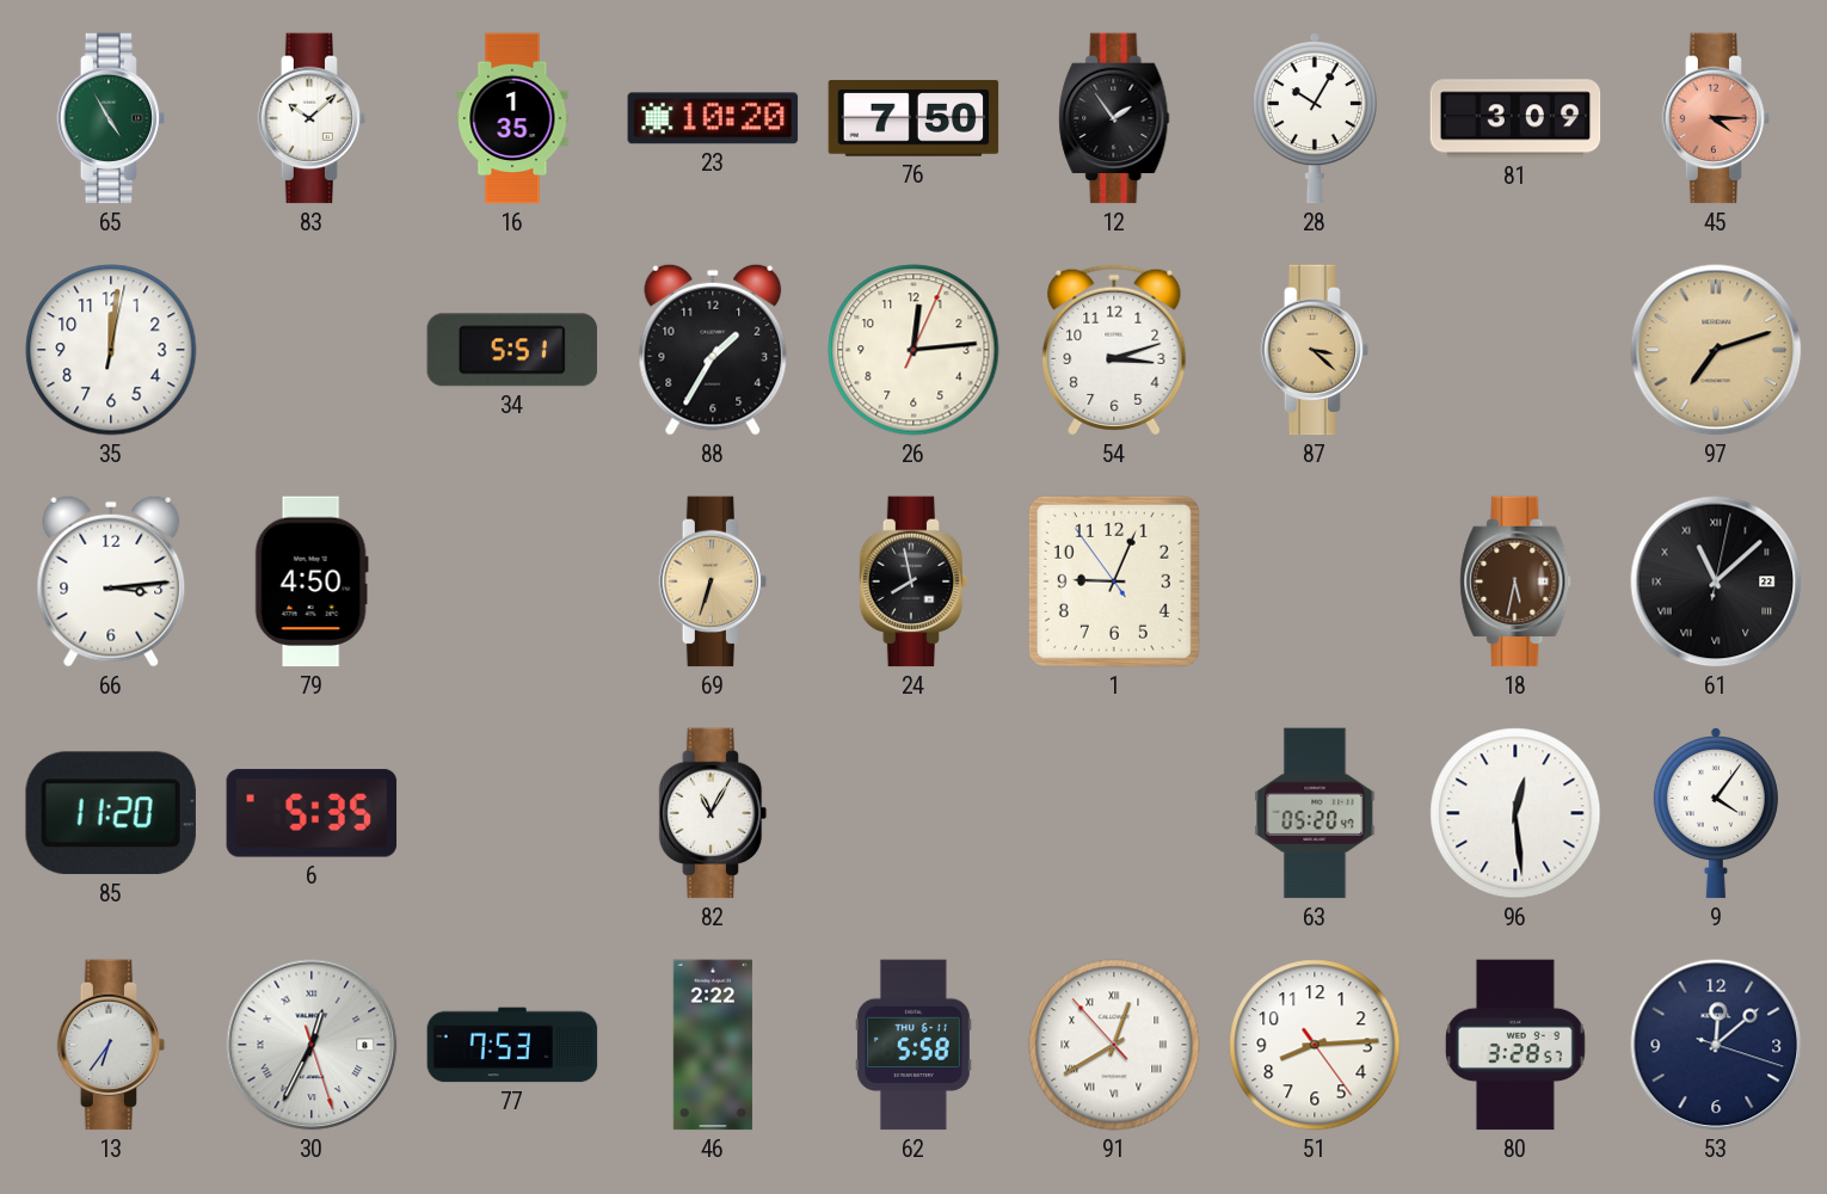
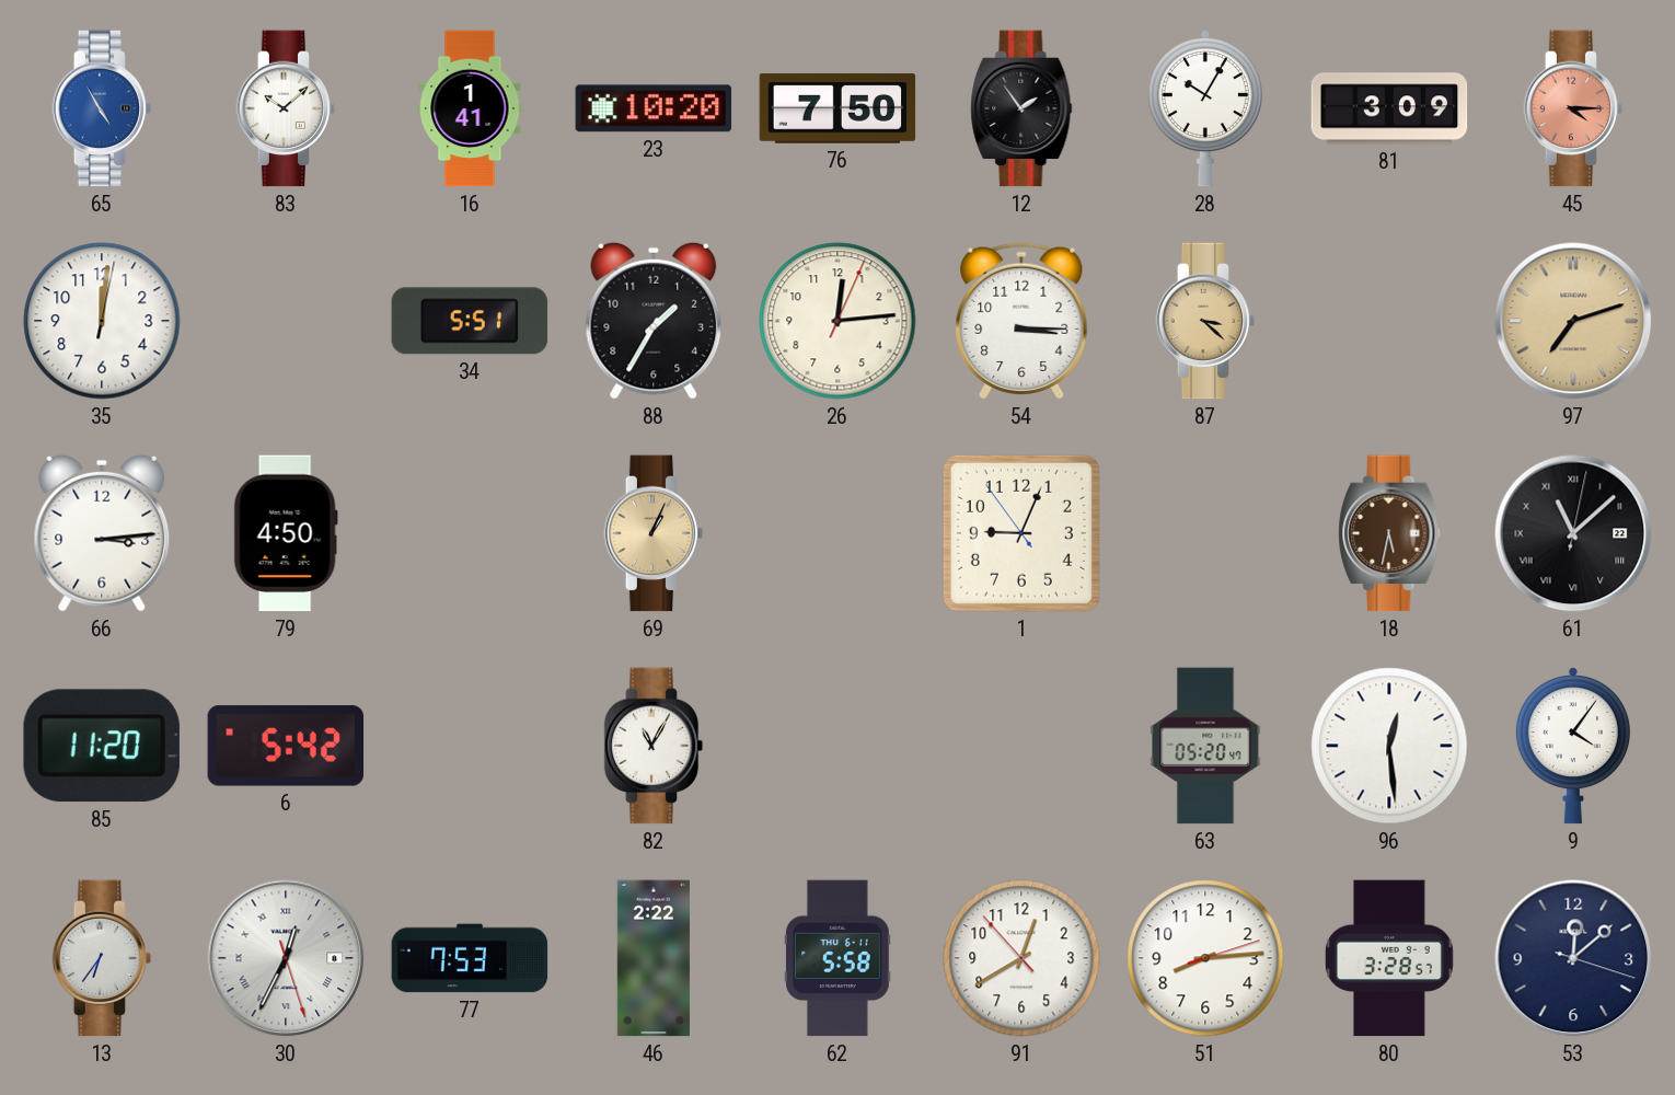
65 dial: green -> blue (102, 108)
16: 1:35 -> 1:41 (470, 108)
54: 3:12 -> 3:15 (1021, 321)
69: 6:33 -> 1:04 (654, 533)
24: 7:58 -> none (913, 581)
6: 5:35 -> 5:42 (286, 746)
91 numerals: Roman -> Arabic (1021, 958)
51: 8:14:24 -> 8:14:12 (1205, 958)
